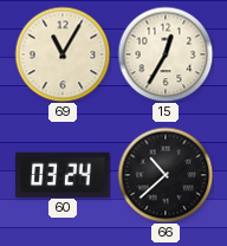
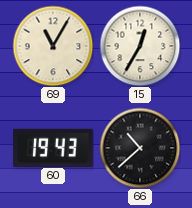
60: 03:24 -> 19:43 (53, 147)
